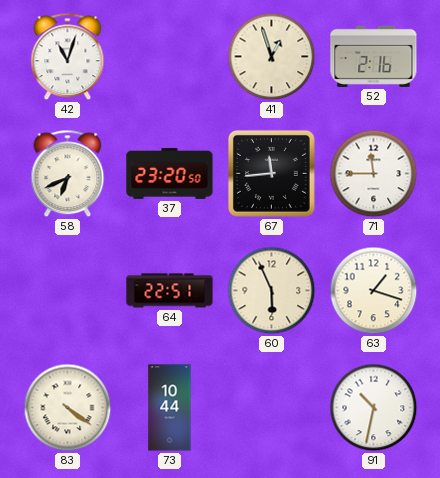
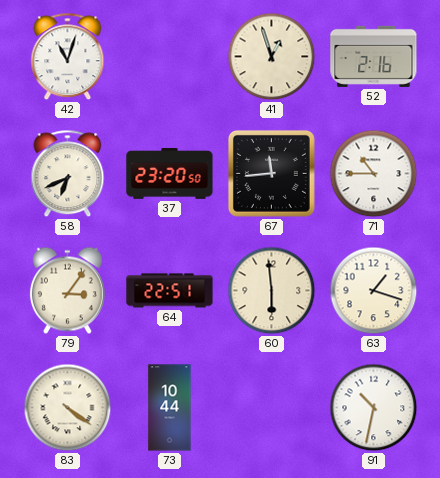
71: 11:45 -> 10:45 (374, 174)
79: none -> 3:06 (67, 291)
60: 5:56 -> 5:59 (272, 291)
